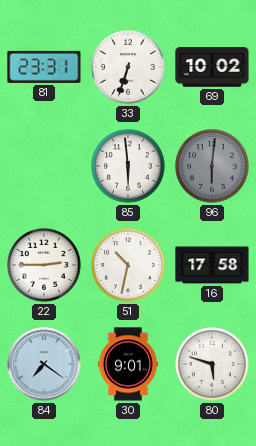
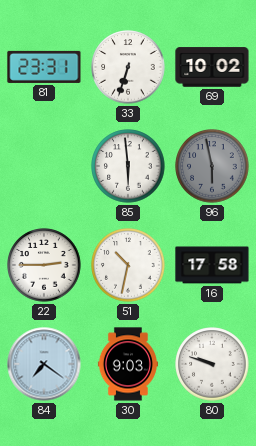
96: 6:01 -> 5:58 (212, 166)
30: 9:01 -> 9:03 (128, 364)
80: 5:48 -> 9:48 (212, 364)
